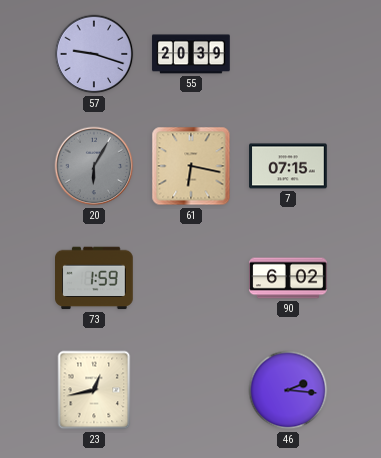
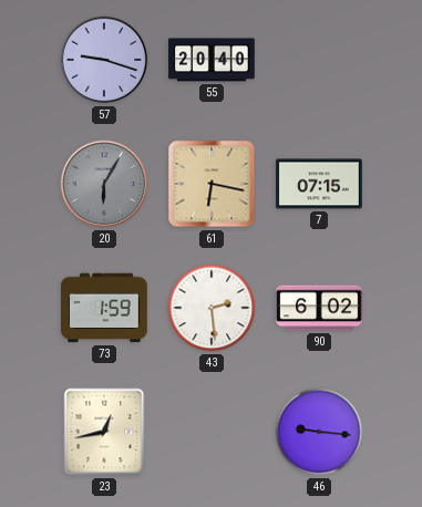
55: 20:39 -> 20:40 (212, 60)
43: none -> 2:29 (212, 308)
46: 2:16 -> 9:16 (319, 432)
